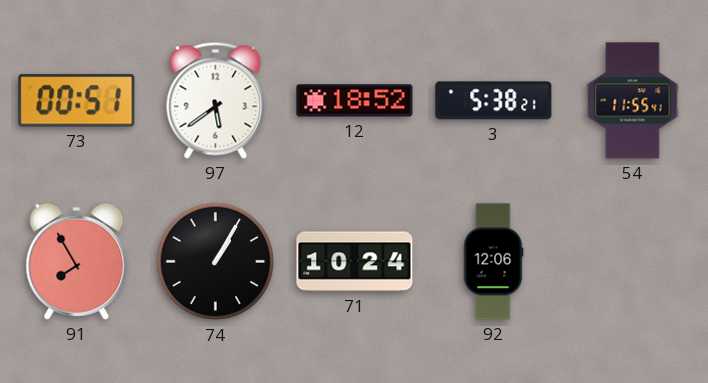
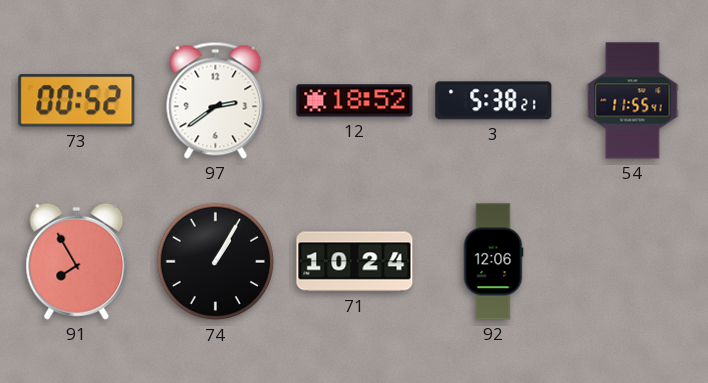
73: 00:51 -> 00:52 (77, 101)
97: 5:39 -> 2:39 (216, 100)
